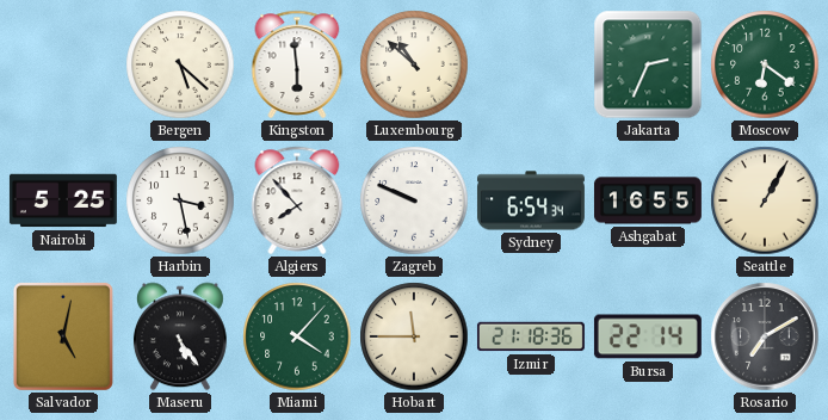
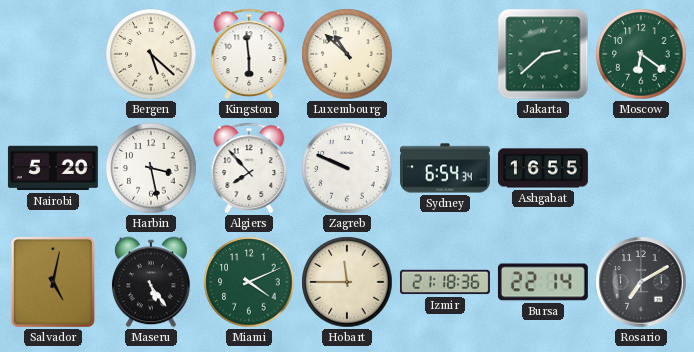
Jakarta: 2:34 -> 2:38 (543, 54)
Nairobi: 5:25 -> 5:20 (53, 168)
Seattle: 1:05 -> none (765, 200)
Miami: 4:07 -> 4:11 (249, 282)
